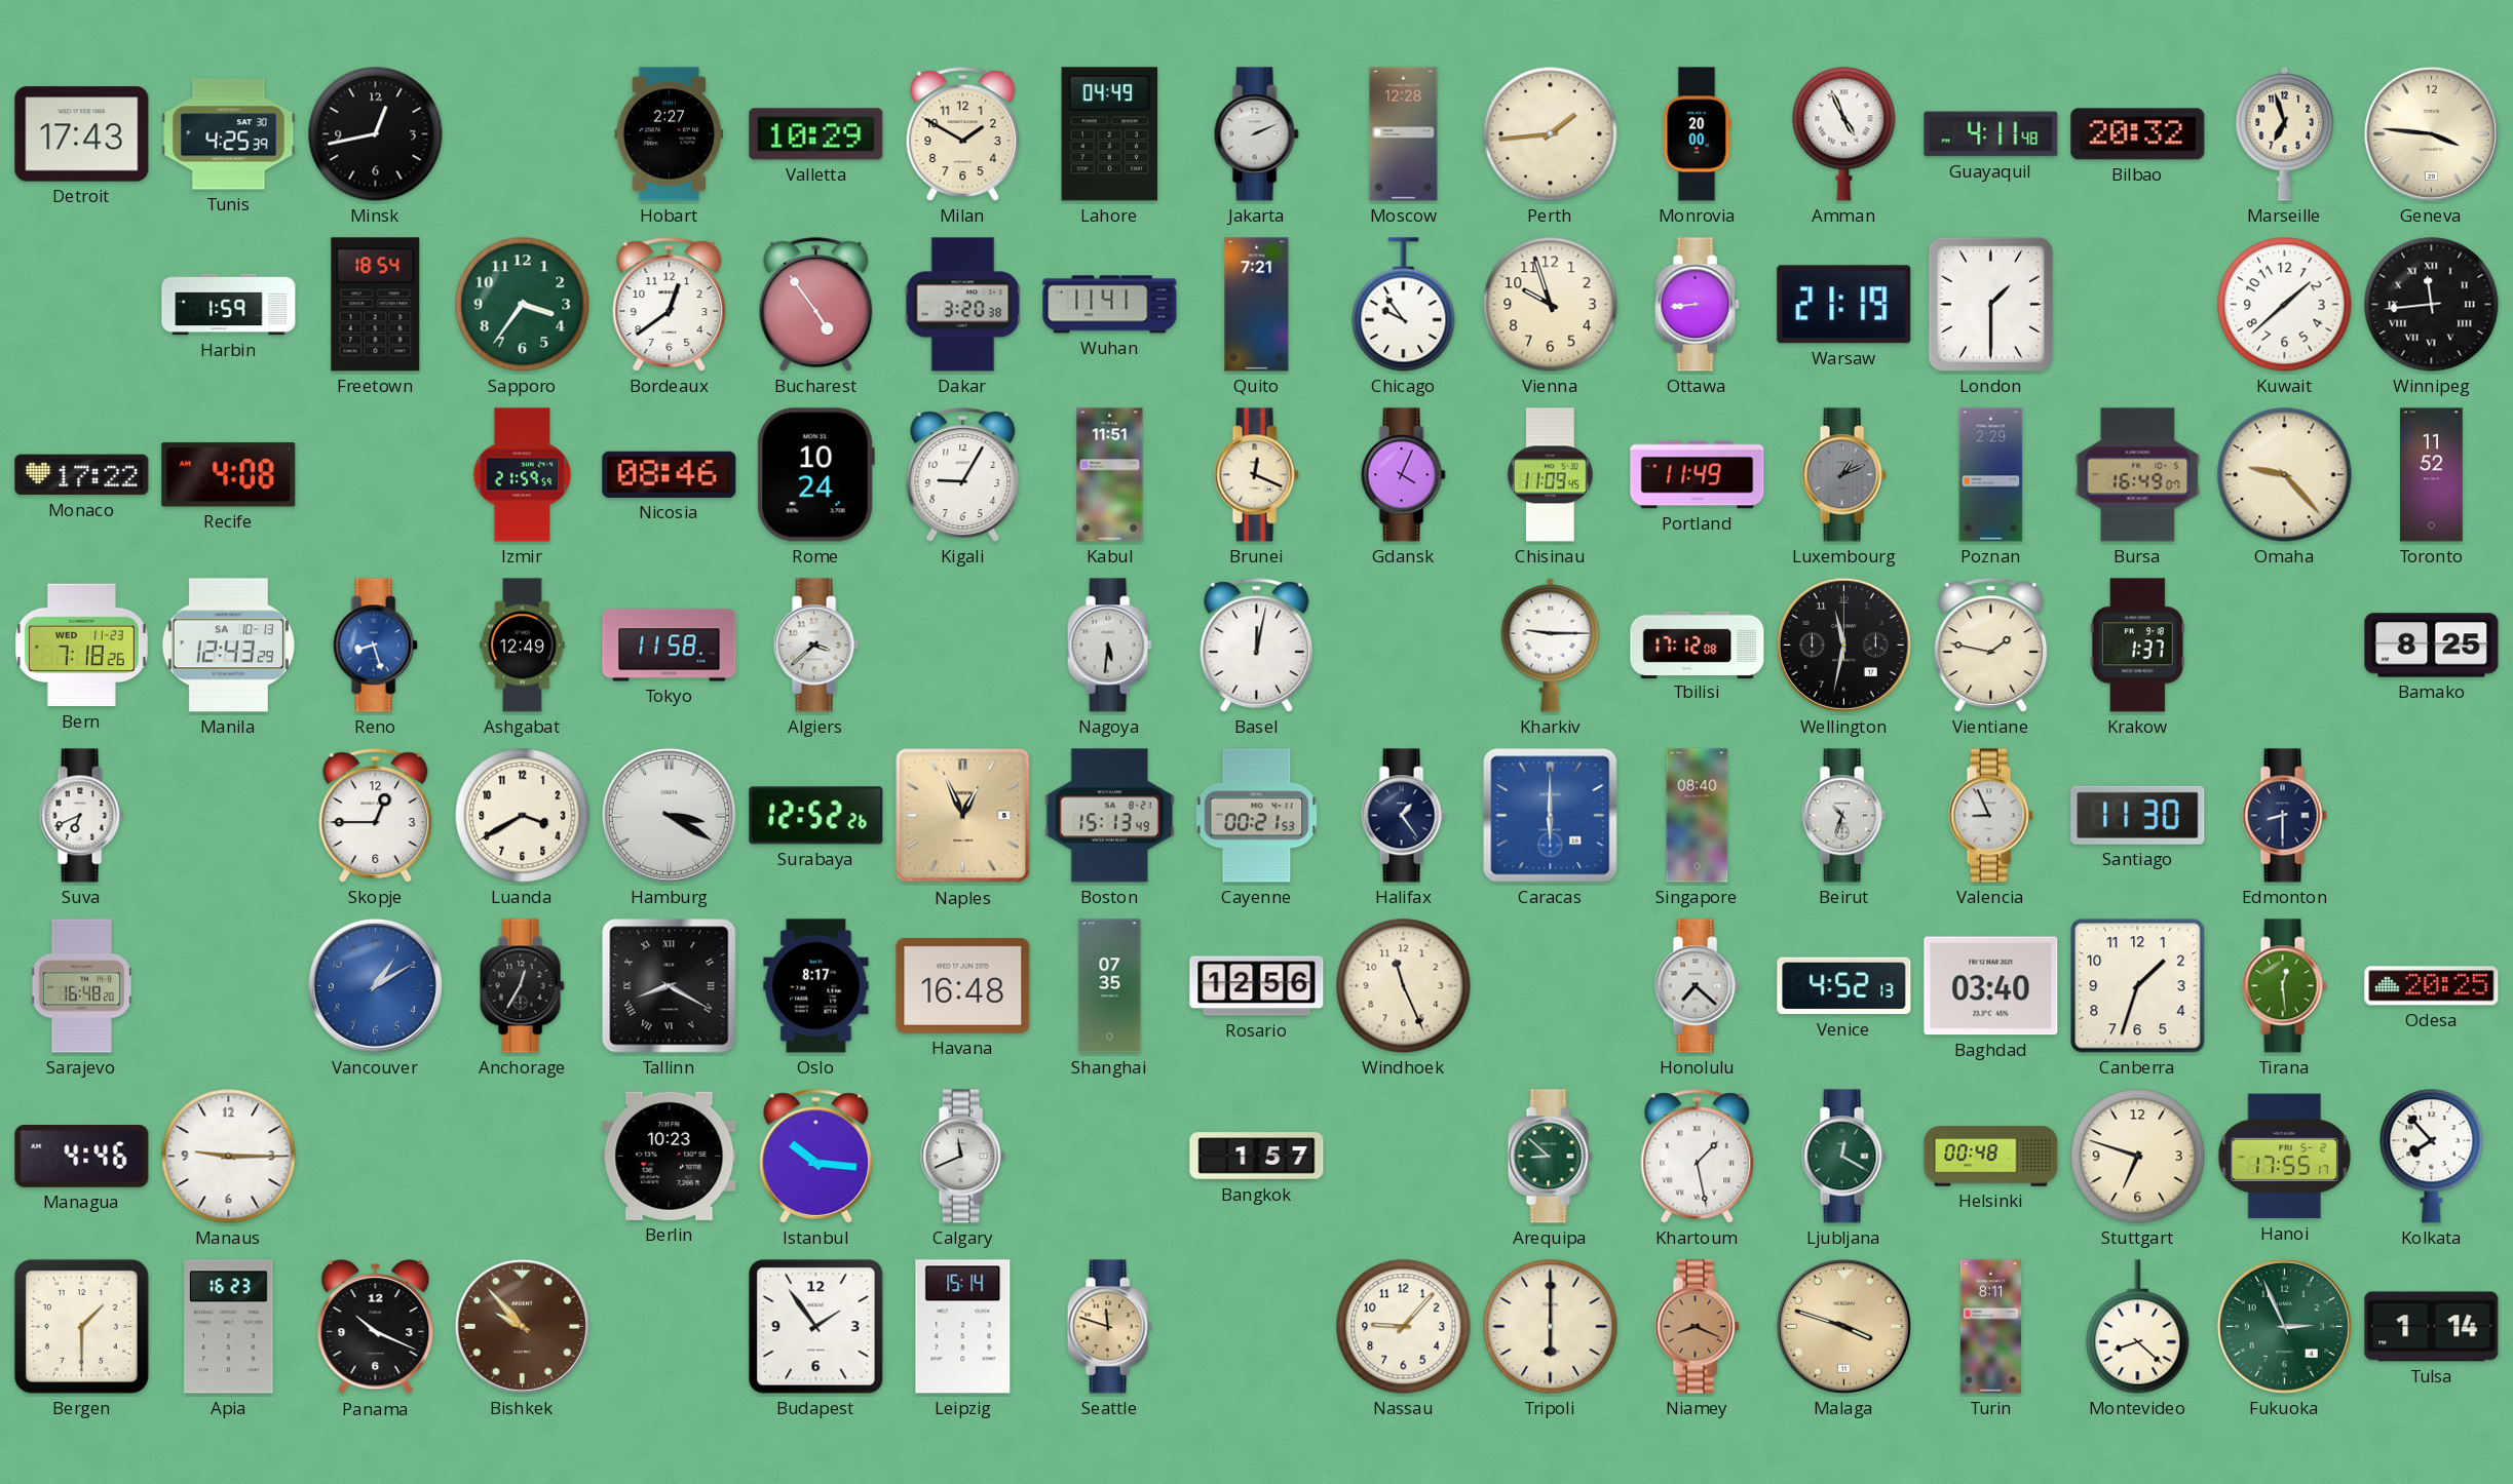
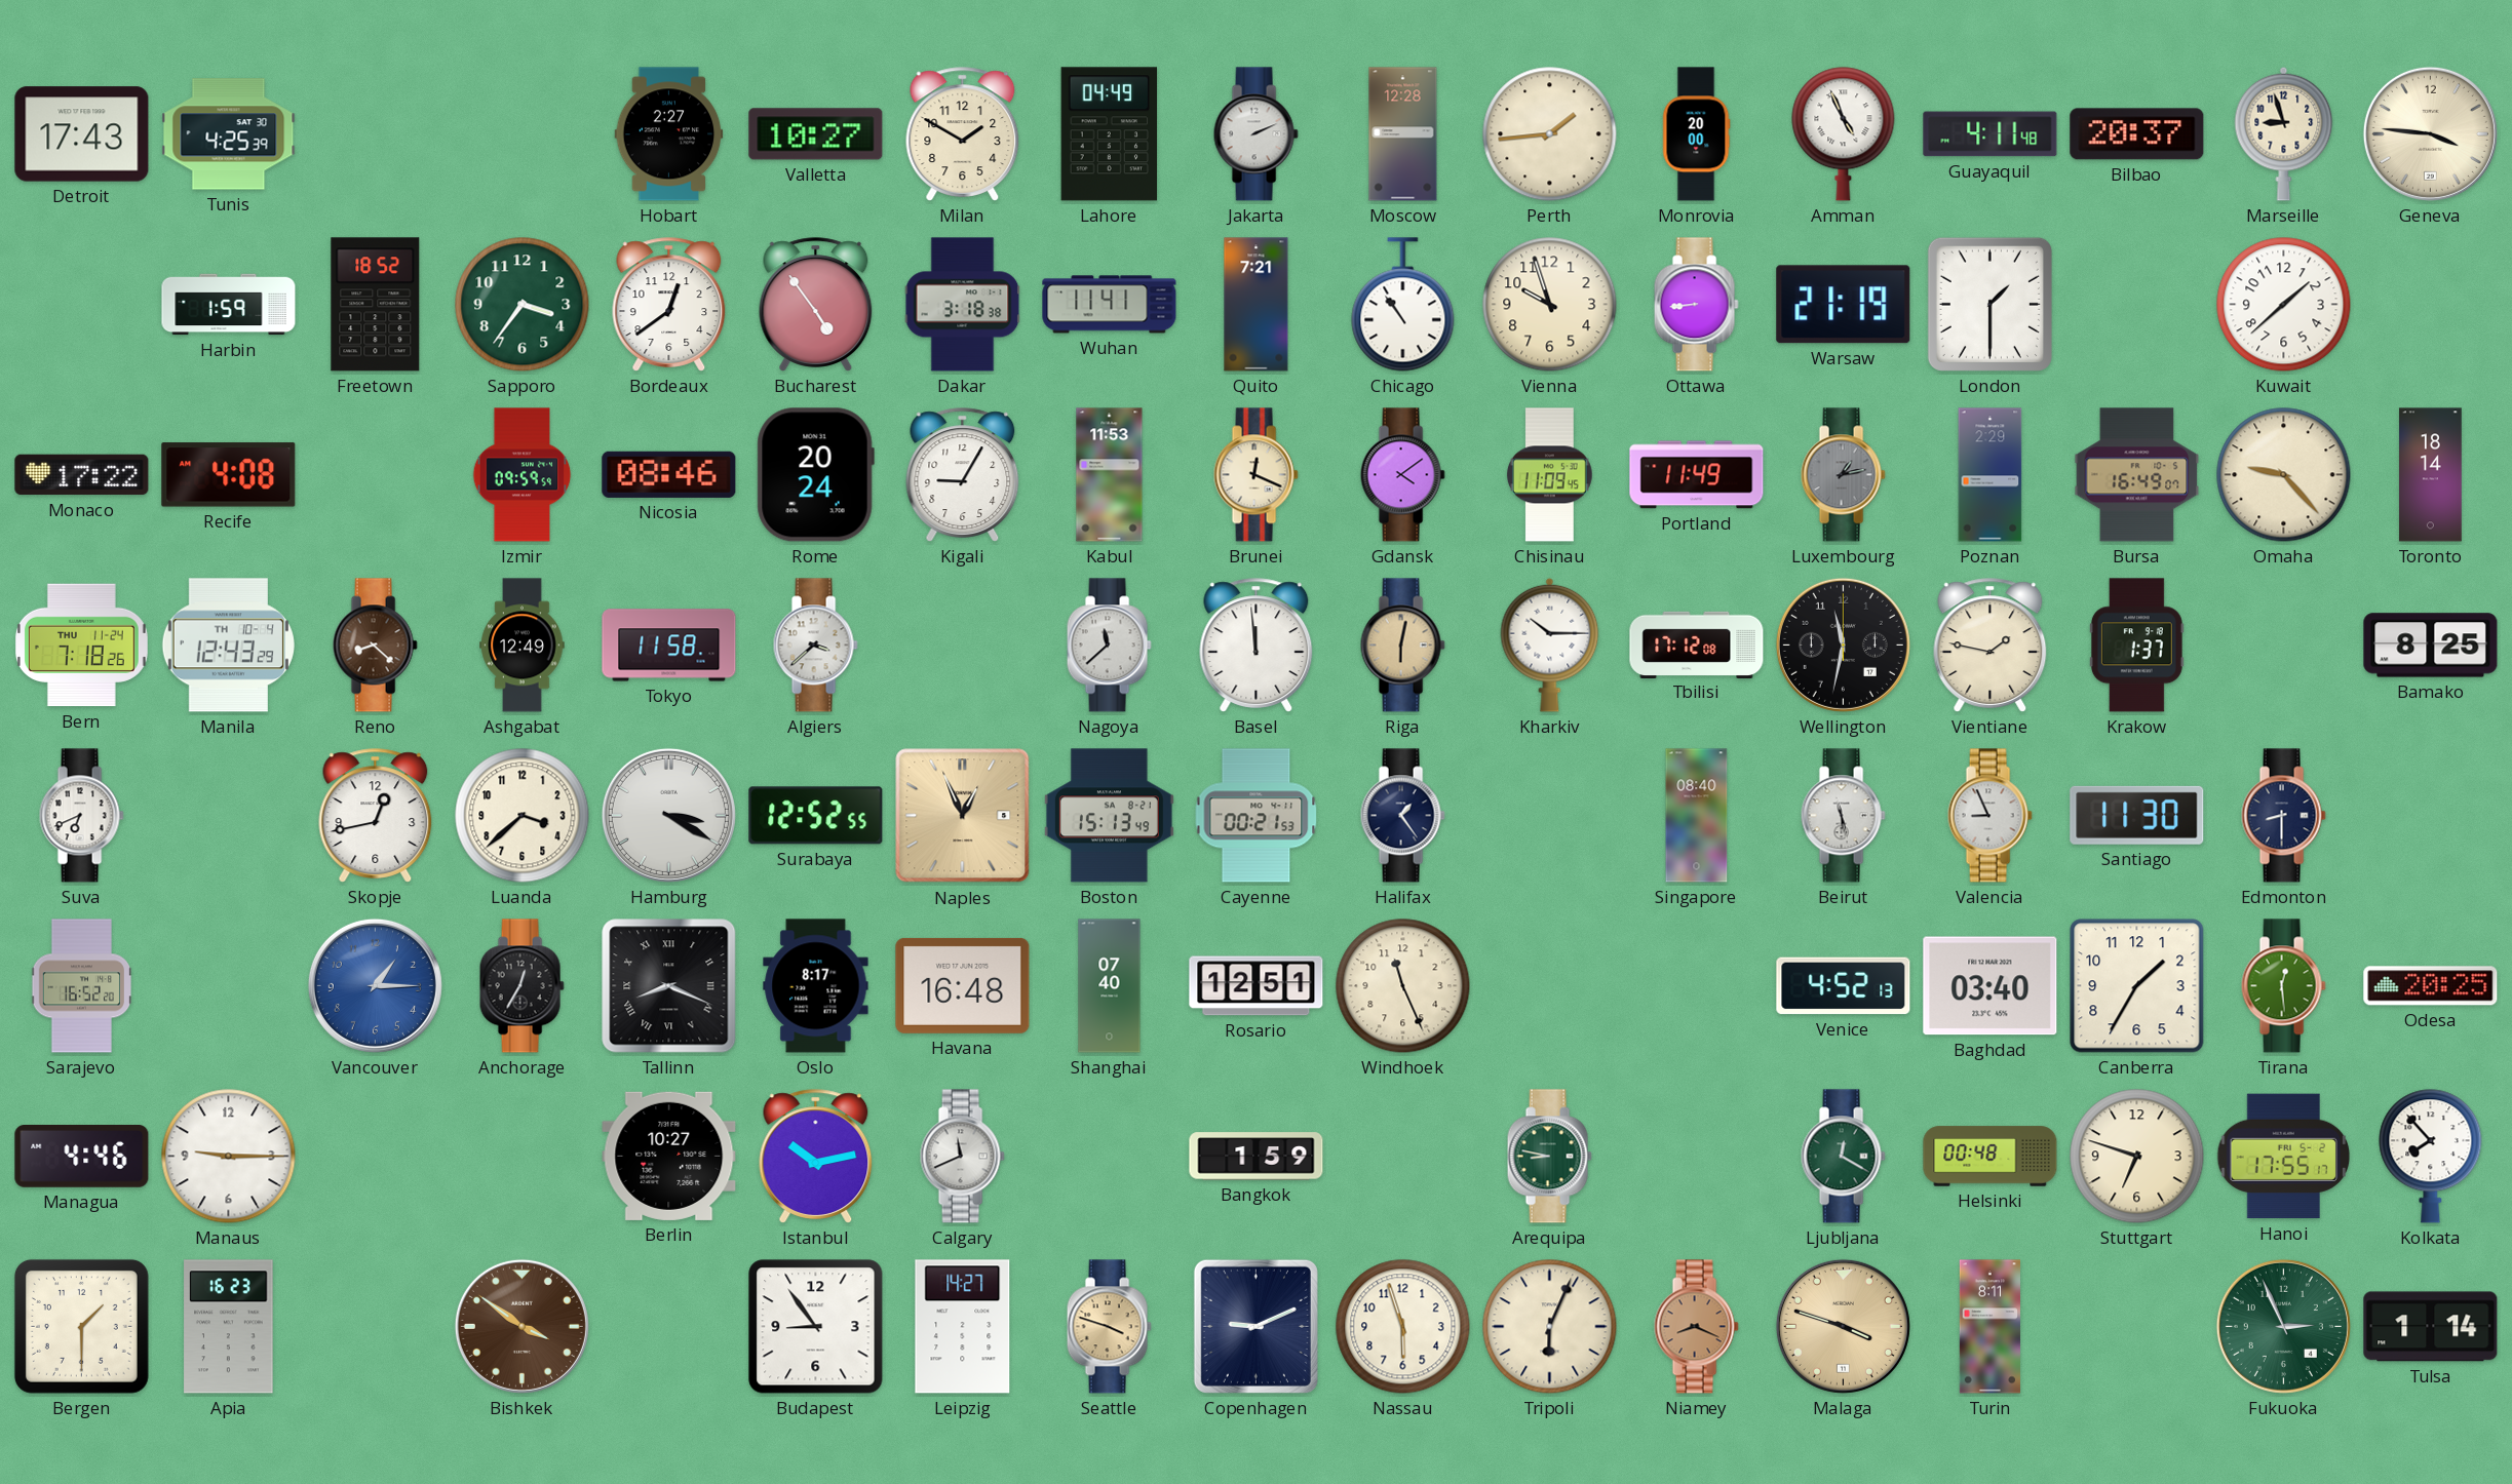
Minsk: 12:43 -> none (376, 134)
Valletta: 10:29 -> 10:27 (816, 134)
Bilbao: 20:32 -> 20:37 (2137, 134)
Marseille: 6:57 -> 8:57 (2284, 133)
Freetown: 18:54 -> 18:52 (376, 305)
Dakar: 3:20 -> 3:18 (963, 305)
Chicago: 9:54 -> 10:54 (1403, 305)
Winnipeg: 11:44 -> none (2432, 305)
Izmir: 21:59 -> 09:59 (523, 475)
Rome: 10:24 -> 20:24 (815, 475)
Kabul: 11:51 -> 11:53 (1110, 475)
Gdansk: 4:04 -> 4:09 (1402, 475)
Luxembourg: 1:11 -> 1:13 (1843, 475)
Toronto: 11:52 -> 18:14 (2431, 475)
Bern date: WED 11-23 -> THU 11-24 (81, 646)
Manila date: SA 10-13 -> TH 10-4 (228, 646)
Reno: 8:27 -> 8:22 (375, 646)
Reno dial: blue -> brown (375, 646)
Nagoya: 5:31 -> 11:38 (1109, 646)
Basel: 12:02 -> 11:59 (1257, 646)
Riga: none -> 6:02 (1402, 646)
Kharkiv: 9:15 -> 10:15 (1550, 645)
Skopje: 12:45 -> 12:43 (376, 816)
Luanda: 3:40 -> 3:38 (523, 816)
Surabaya: 12:52:26 -> 12:52:55 (816, 816)
Caracas: 6:00 -> none (1551, 816)
Beirut: 10:33 -> 11:28 (1843, 816)
Sarajevo: 16:48 -> 16:52 (81, 986)
Vancouver: 1:10 -> 1:15 (375, 985)
Tallinn: 8:20 -> 8:19 (669, 986)
Shanghai: 07:35 -> 07:40 (1110, 986)
Rosario: 12:56 -> 12:51 (1257, 986)
Honolulu: 7:22 -> none (1697, 986)
Canberra: 1:33 -> 1:35 (2137, 986)
Berlin: 10:23 -> 10:27 (669, 1156)
Istanbul: 10:16 -> 10:13 (816, 1157)
Bangkok: 1:57 -> 1:59 (1257, 1157)
Arequipa: 8:52 -> 8:47 (1549, 1157)
Khartoum: 1:28 -> none (1698, 1157)
Panama: 10:19 -> none (376, 1327)
Bishkek: 9:53 -> 3:51 (521, 1326)
Budapest: 1:54 -> 8:54 (816, 1327)
Leipzig: 15:14 -> 14:27 (963, 1327)
Seattle: 11:48 -> 3:48 (1109, 1327)
Copenhagen: none -> 9:11 (1255, 1326)
Nassau: 9:07 -> 5:57 (1403, 1327)
Tripoli: 6:00 -> 6:04 (1550, 1327)
Montevideo: 8:22 -> none (2138, 1327)
